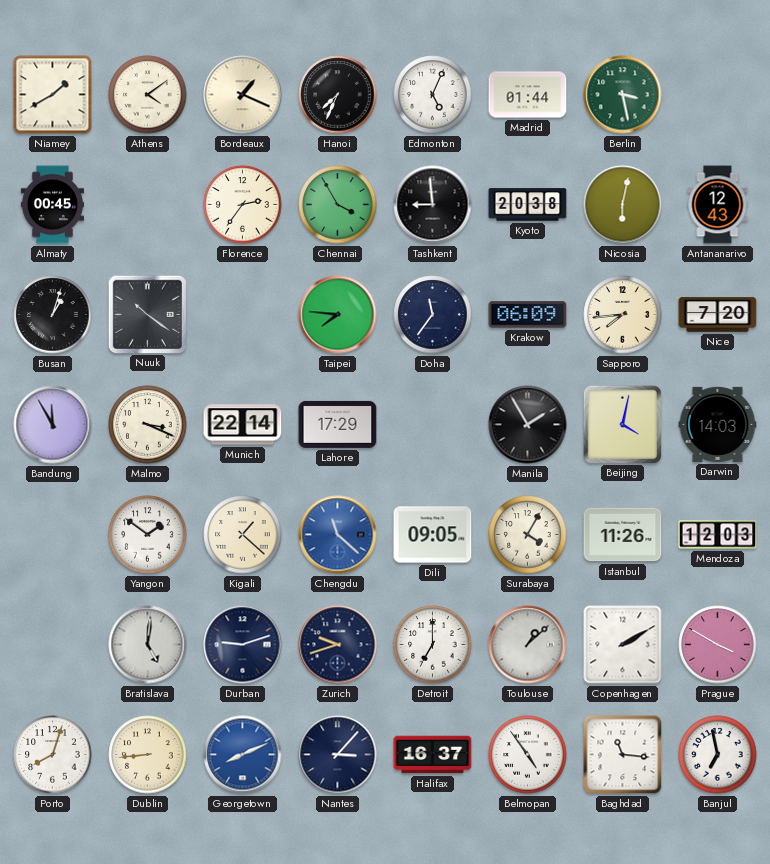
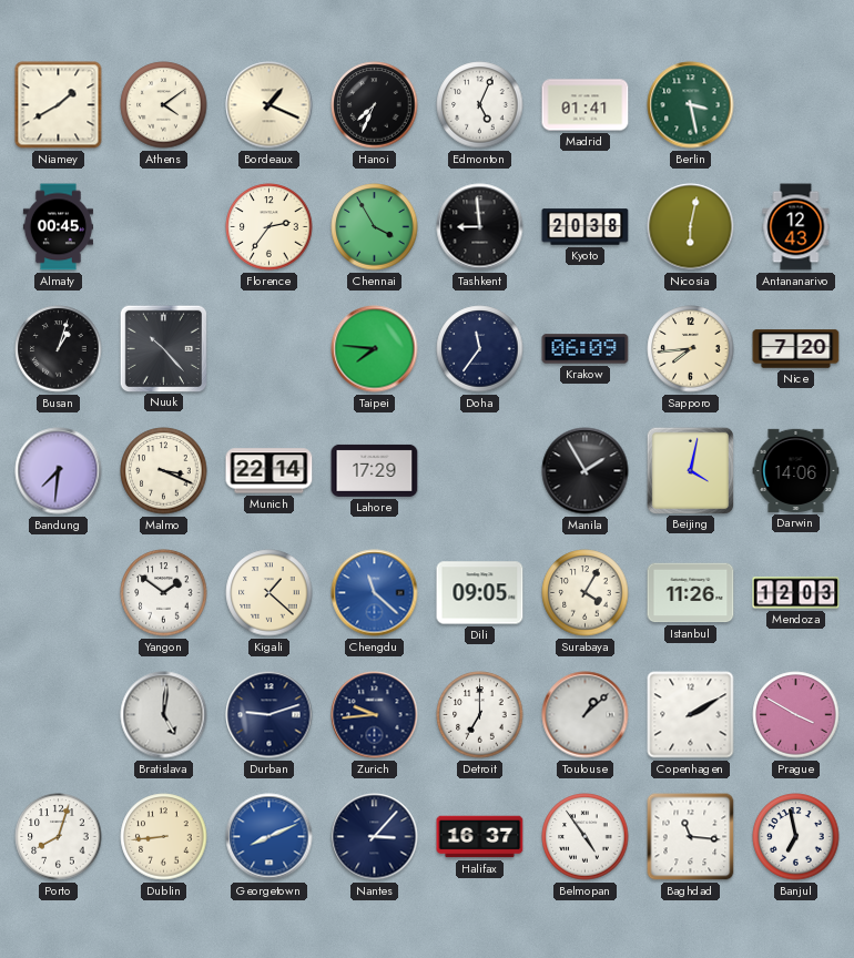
Madrid: 01:44 -> 01:41 (586, 105)
Nuuk: 10:21 -> 10:23 (163, 348)
Bandung: 11:55 -> 7:31 (59, 471)
Darwin: 14:03 -> 14:06 (796, 470)
Zurich: 9:42 -> 9:44 (375, 715)
